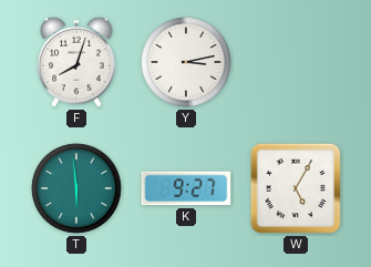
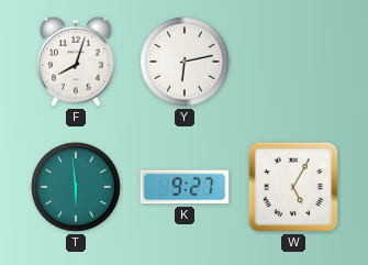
Y: 3:13 -> 6:13 (185, 62)
